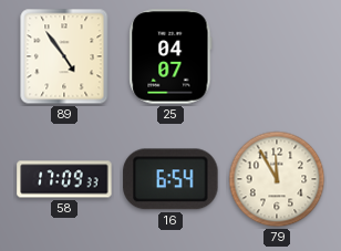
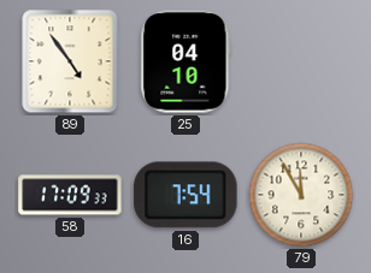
25: 04:07 -> 04:10 (185, 61)
16: 6:54 -> 7:54 (185, 195)
